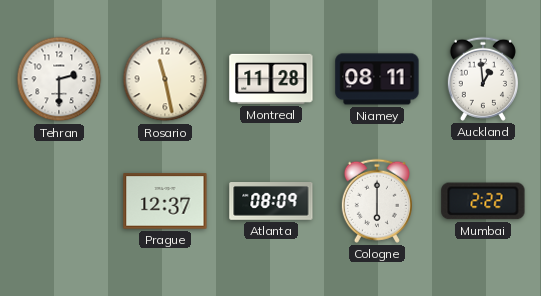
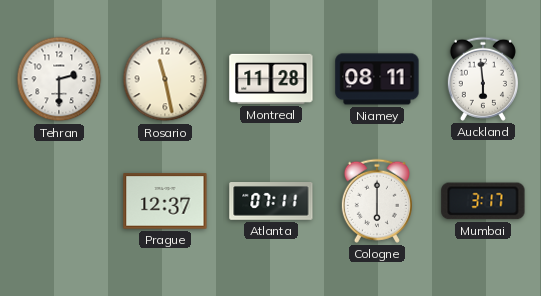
Auckland: 12:59 -> 5:59 (483, 79)
Atlanta: 08:09 -> 07:11 (271, 202)
Mumbai: 2:22 -> 3:17 (483, 201)
